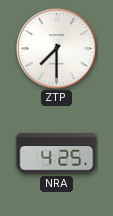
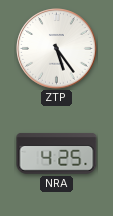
ZTP: 7:30 -> 5:24 (57, 49)
